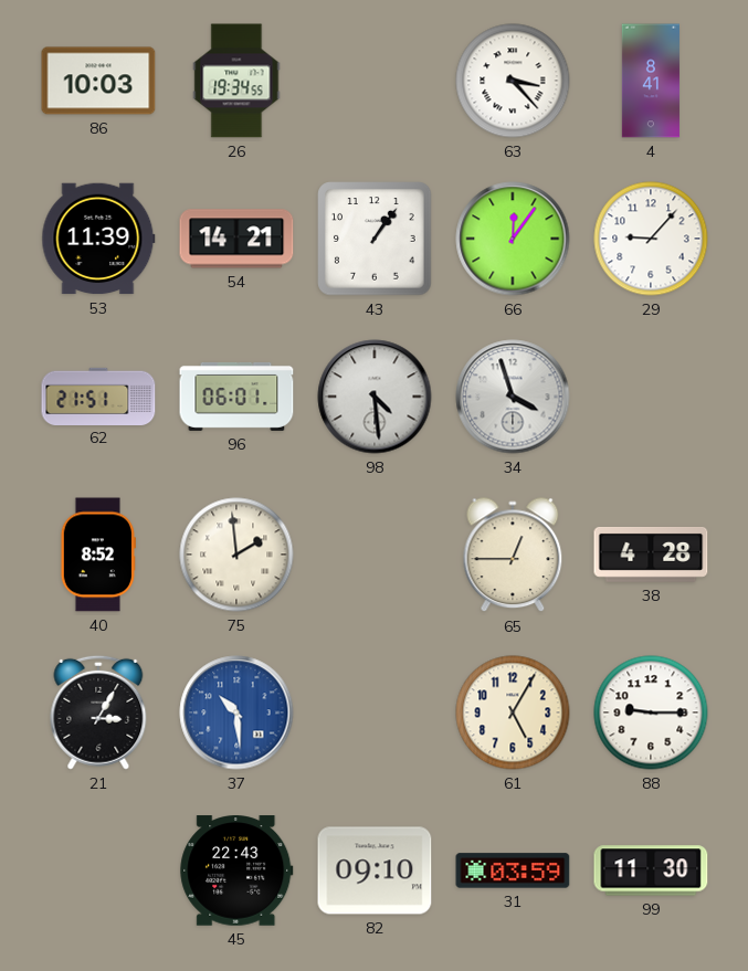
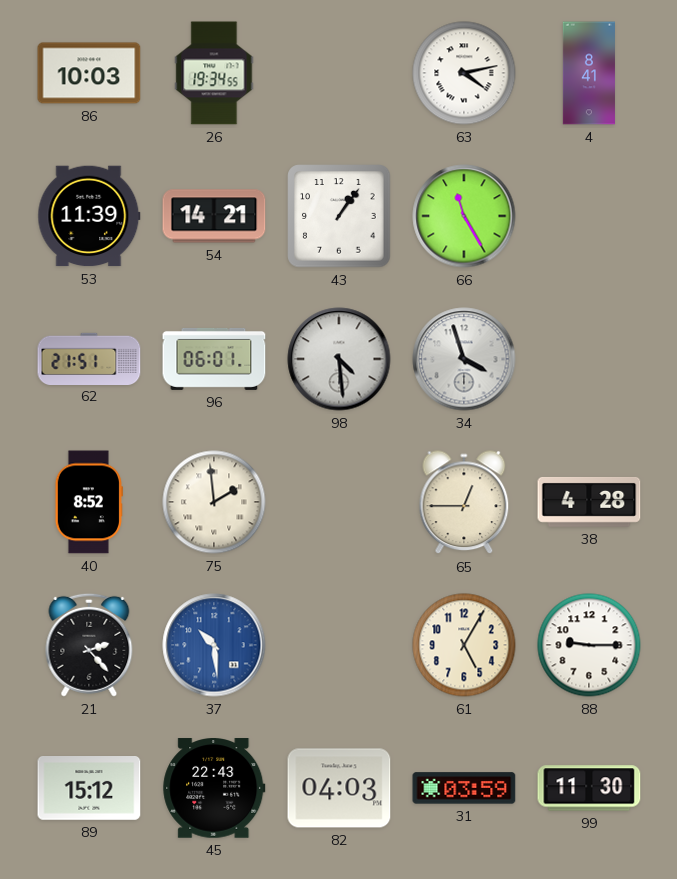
63: 3:23 -> 4:13 (464, 73)
66: 12:06 -> 11:25 (464, 216)
29: 9:07 -> none (651, 239)
21: 3:05 -> 2:23 (89, 645)
89: none -> 15:12 (89, 789)
82: 09:10 -> 04:03 (339, 788)
